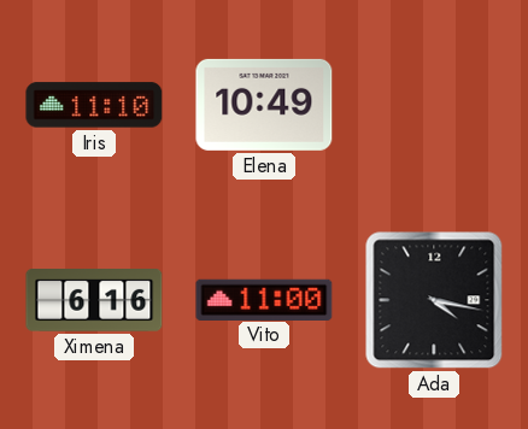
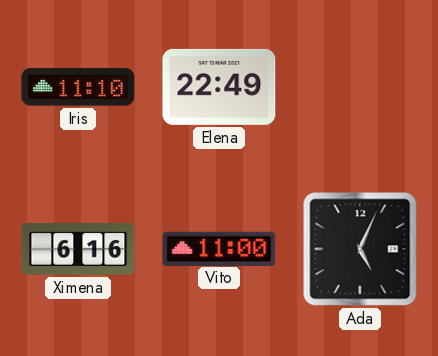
Elena: 10:49 -> 22:49 (219, 87)
Ada: 4:17 -> 5:04 (360, 249)
